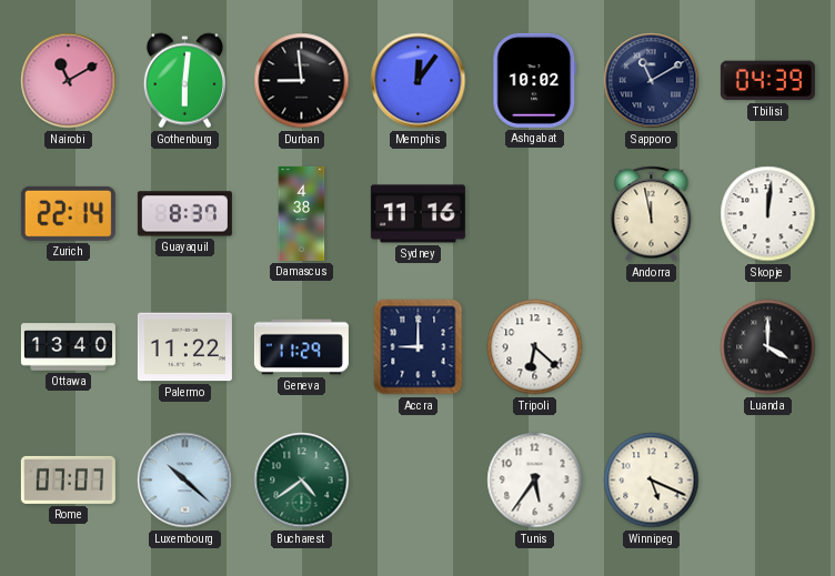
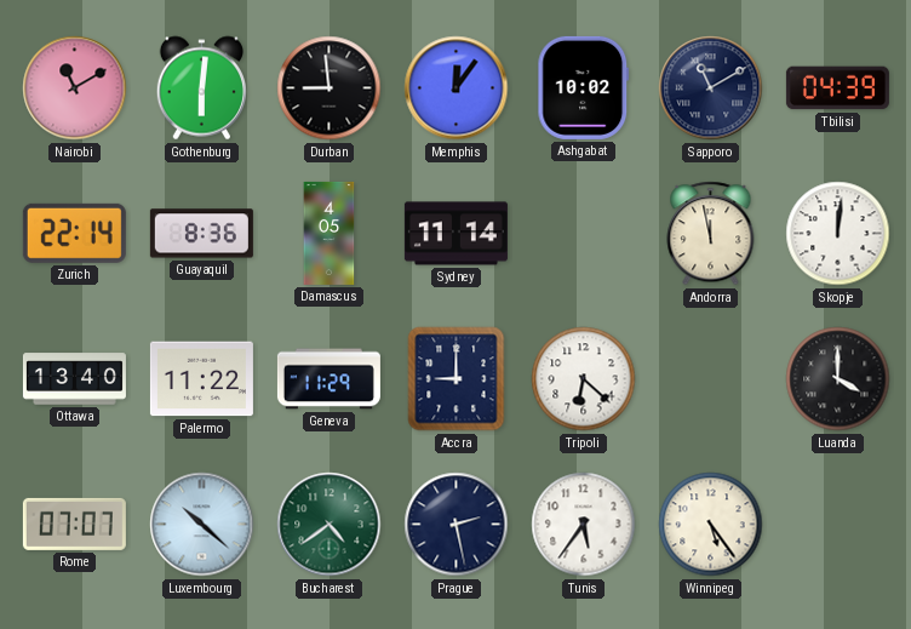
Guayaquil: 8:37 -> 8:36 (201, 234)
Damascus: 4:38 -> 4:05 (330, 233)
Sydney: 11:16 -> 11:14 (456, 234)
Prague: none -> 2:28 (457, 525)
Winnipeg: 5:19 -> 5:24 (711, 525)
